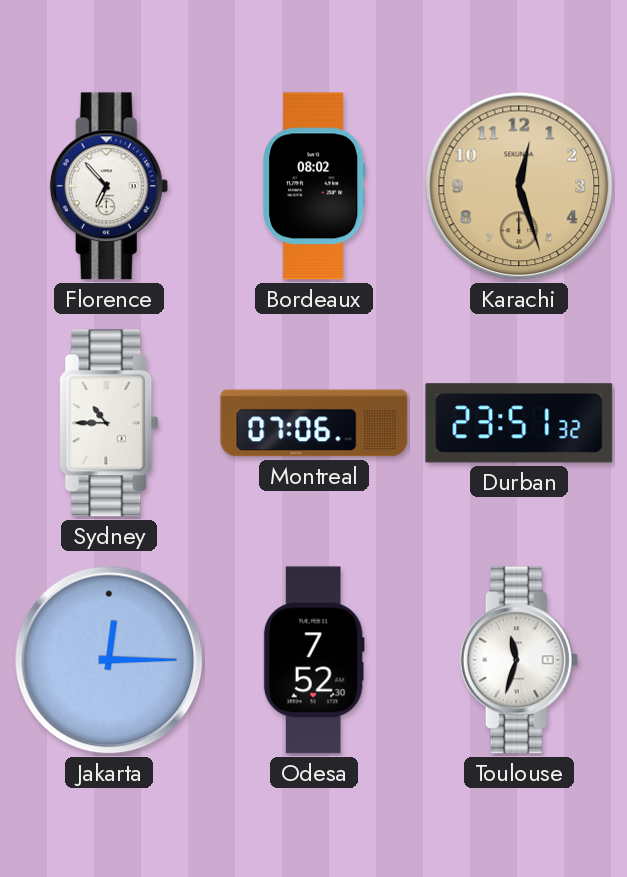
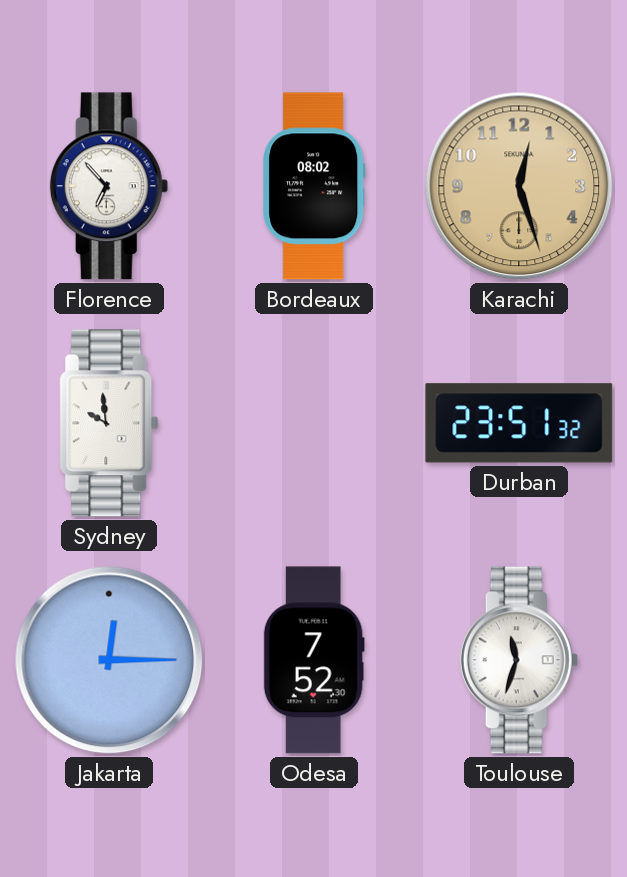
Sydney: 10:45 -> 9:59 (109, 423)
Montreal: 07:06 -> none (314, 423)
